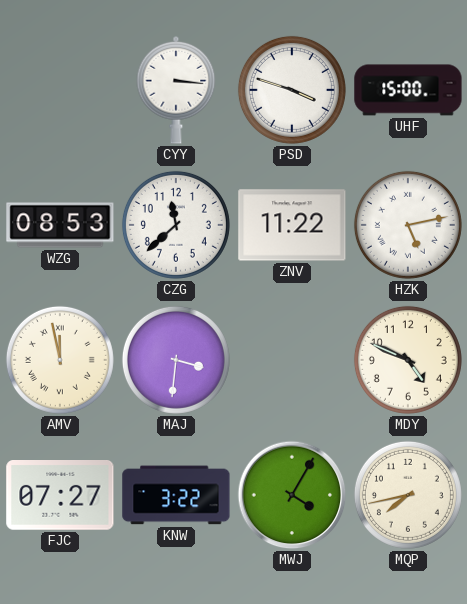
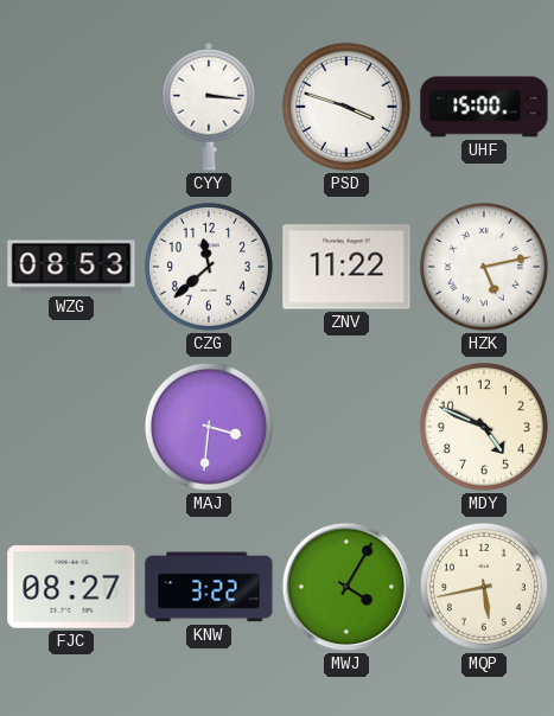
AMV: 11:58 -> none (60, 360)
FJC: 07:27 -> 08:27 (71, 588)
MQP: 7:43 -> 5:43 (484, 587)
